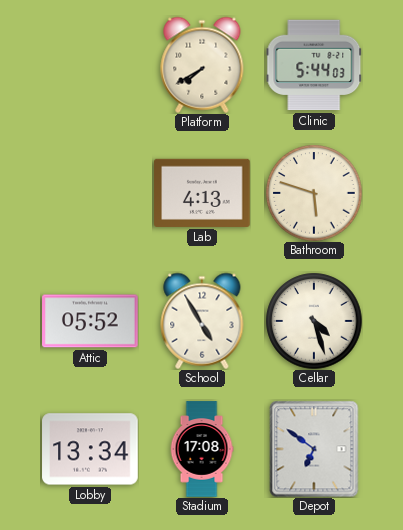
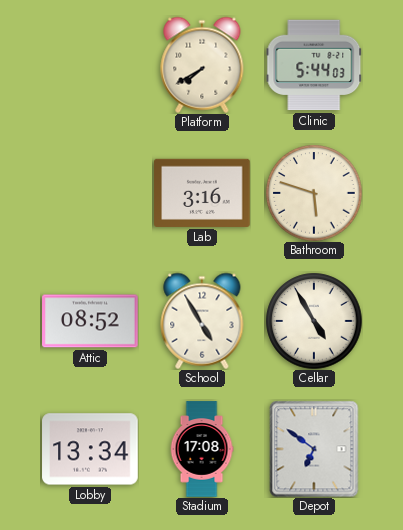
Lab: 4:13 -> 3:16 (202, 193)
Attic: 05:52 -> 08:52 (90, 321)
Cellar: 4:27 -> 4:55 (314, 321)
